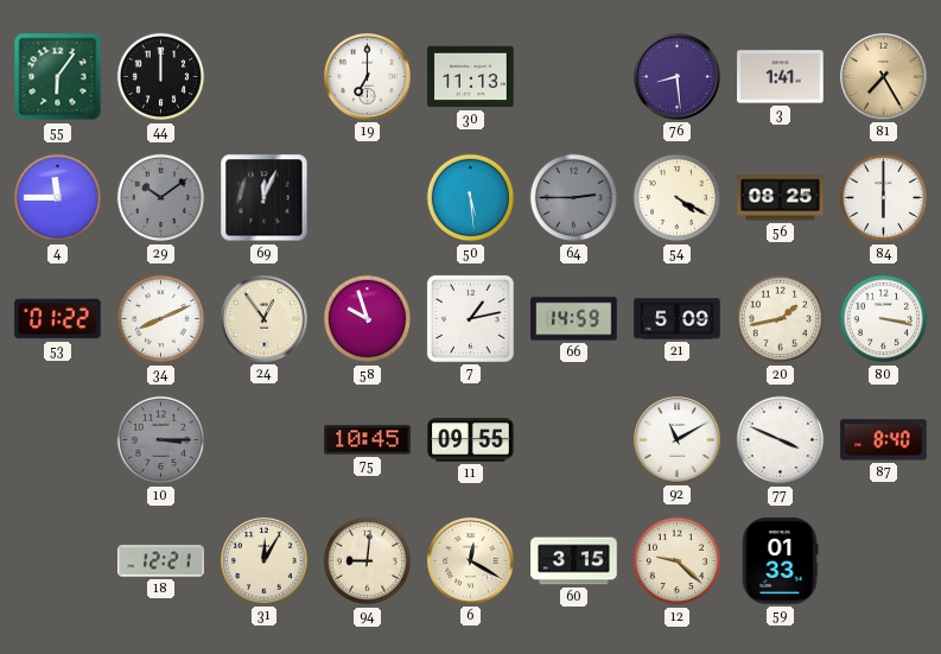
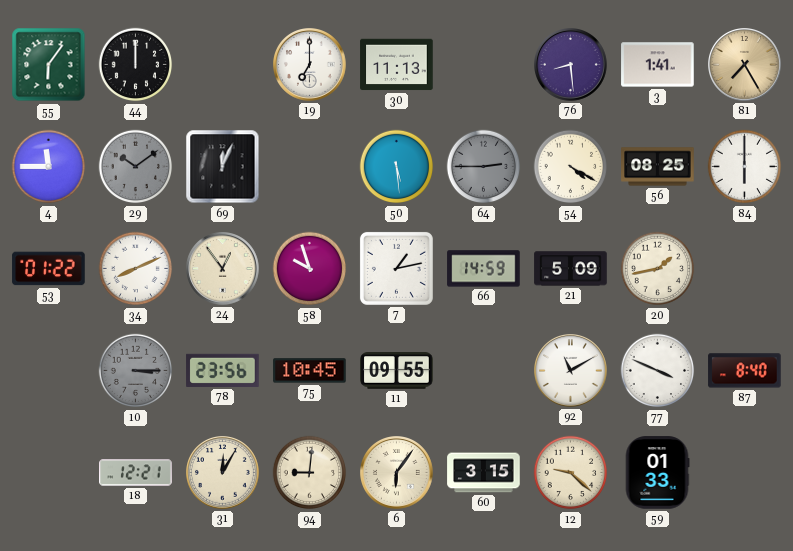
80: 3:17 -> none (884, 319)
78: none -> 23:56 (223, 370)
6: 12:20 -> 6:06 (397, 473)
